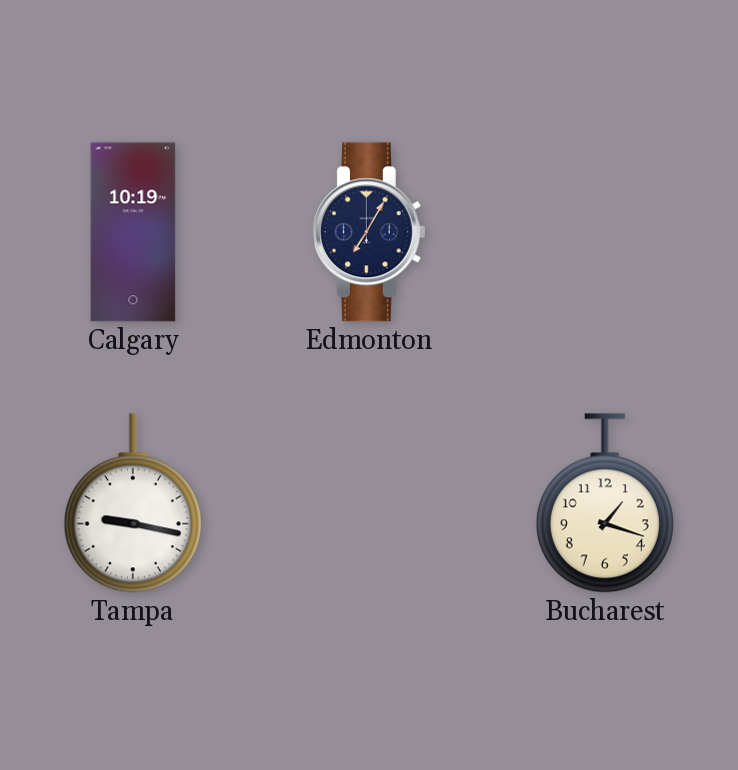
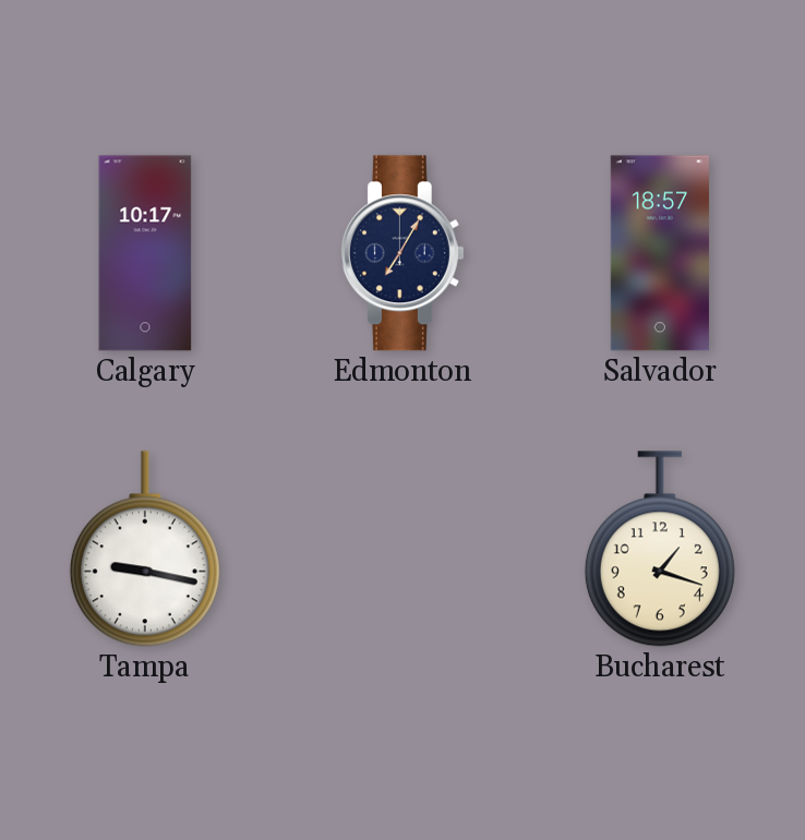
Calgary: 10:19 -> 10:17 (145, 253)
Salvador: none -> 18:57 (660, 253)
